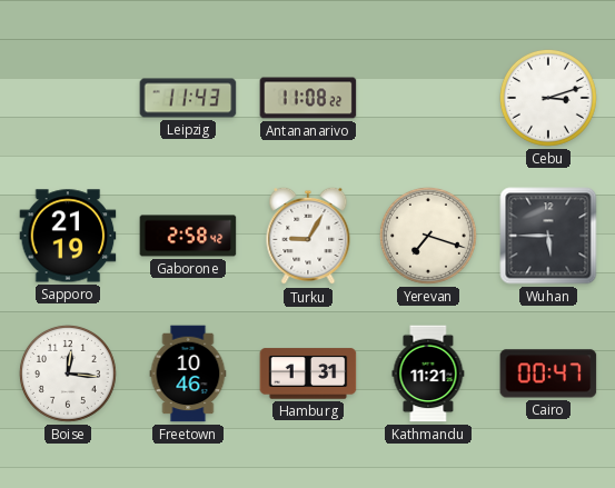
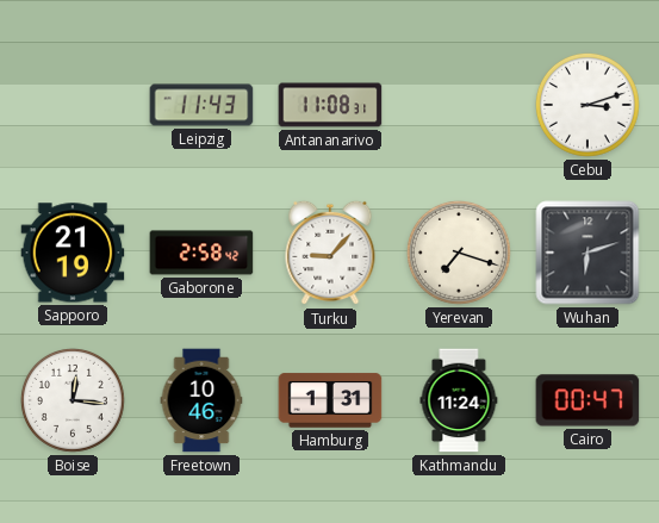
Antananarivo: 11:08:22 -> 11:08:31 (330, 105)
Turku: 9:05 -> 9:07 (330, 253)
Wuhan: 5:45 -> 6:12 (587, 253)
Kathmandu: 11:21 -> 11:24 (459, 400)
